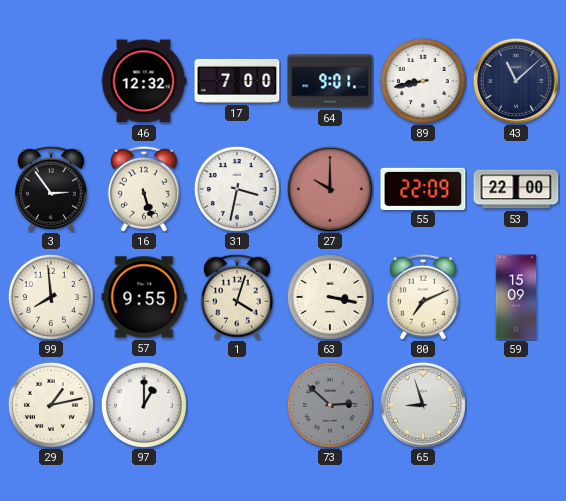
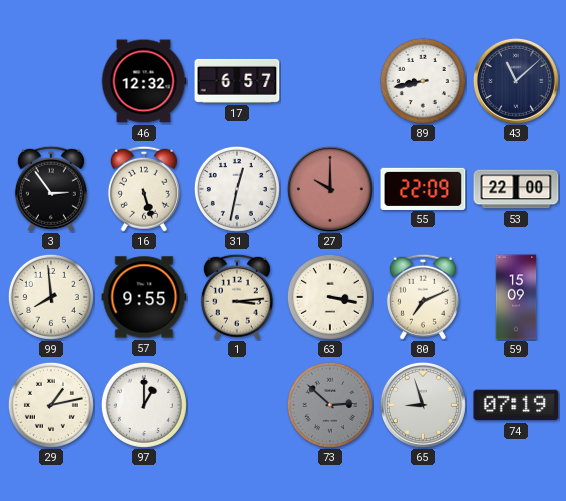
17: 7:00 -> 6:57 (237, 81)
64: 9:01 -> none (330, 81)
31: 3:32 -> 12:32 (237, 189)
1: 4:03 -> 3:14 (237, 297)
74: none -> 07:19 (516, 405)
